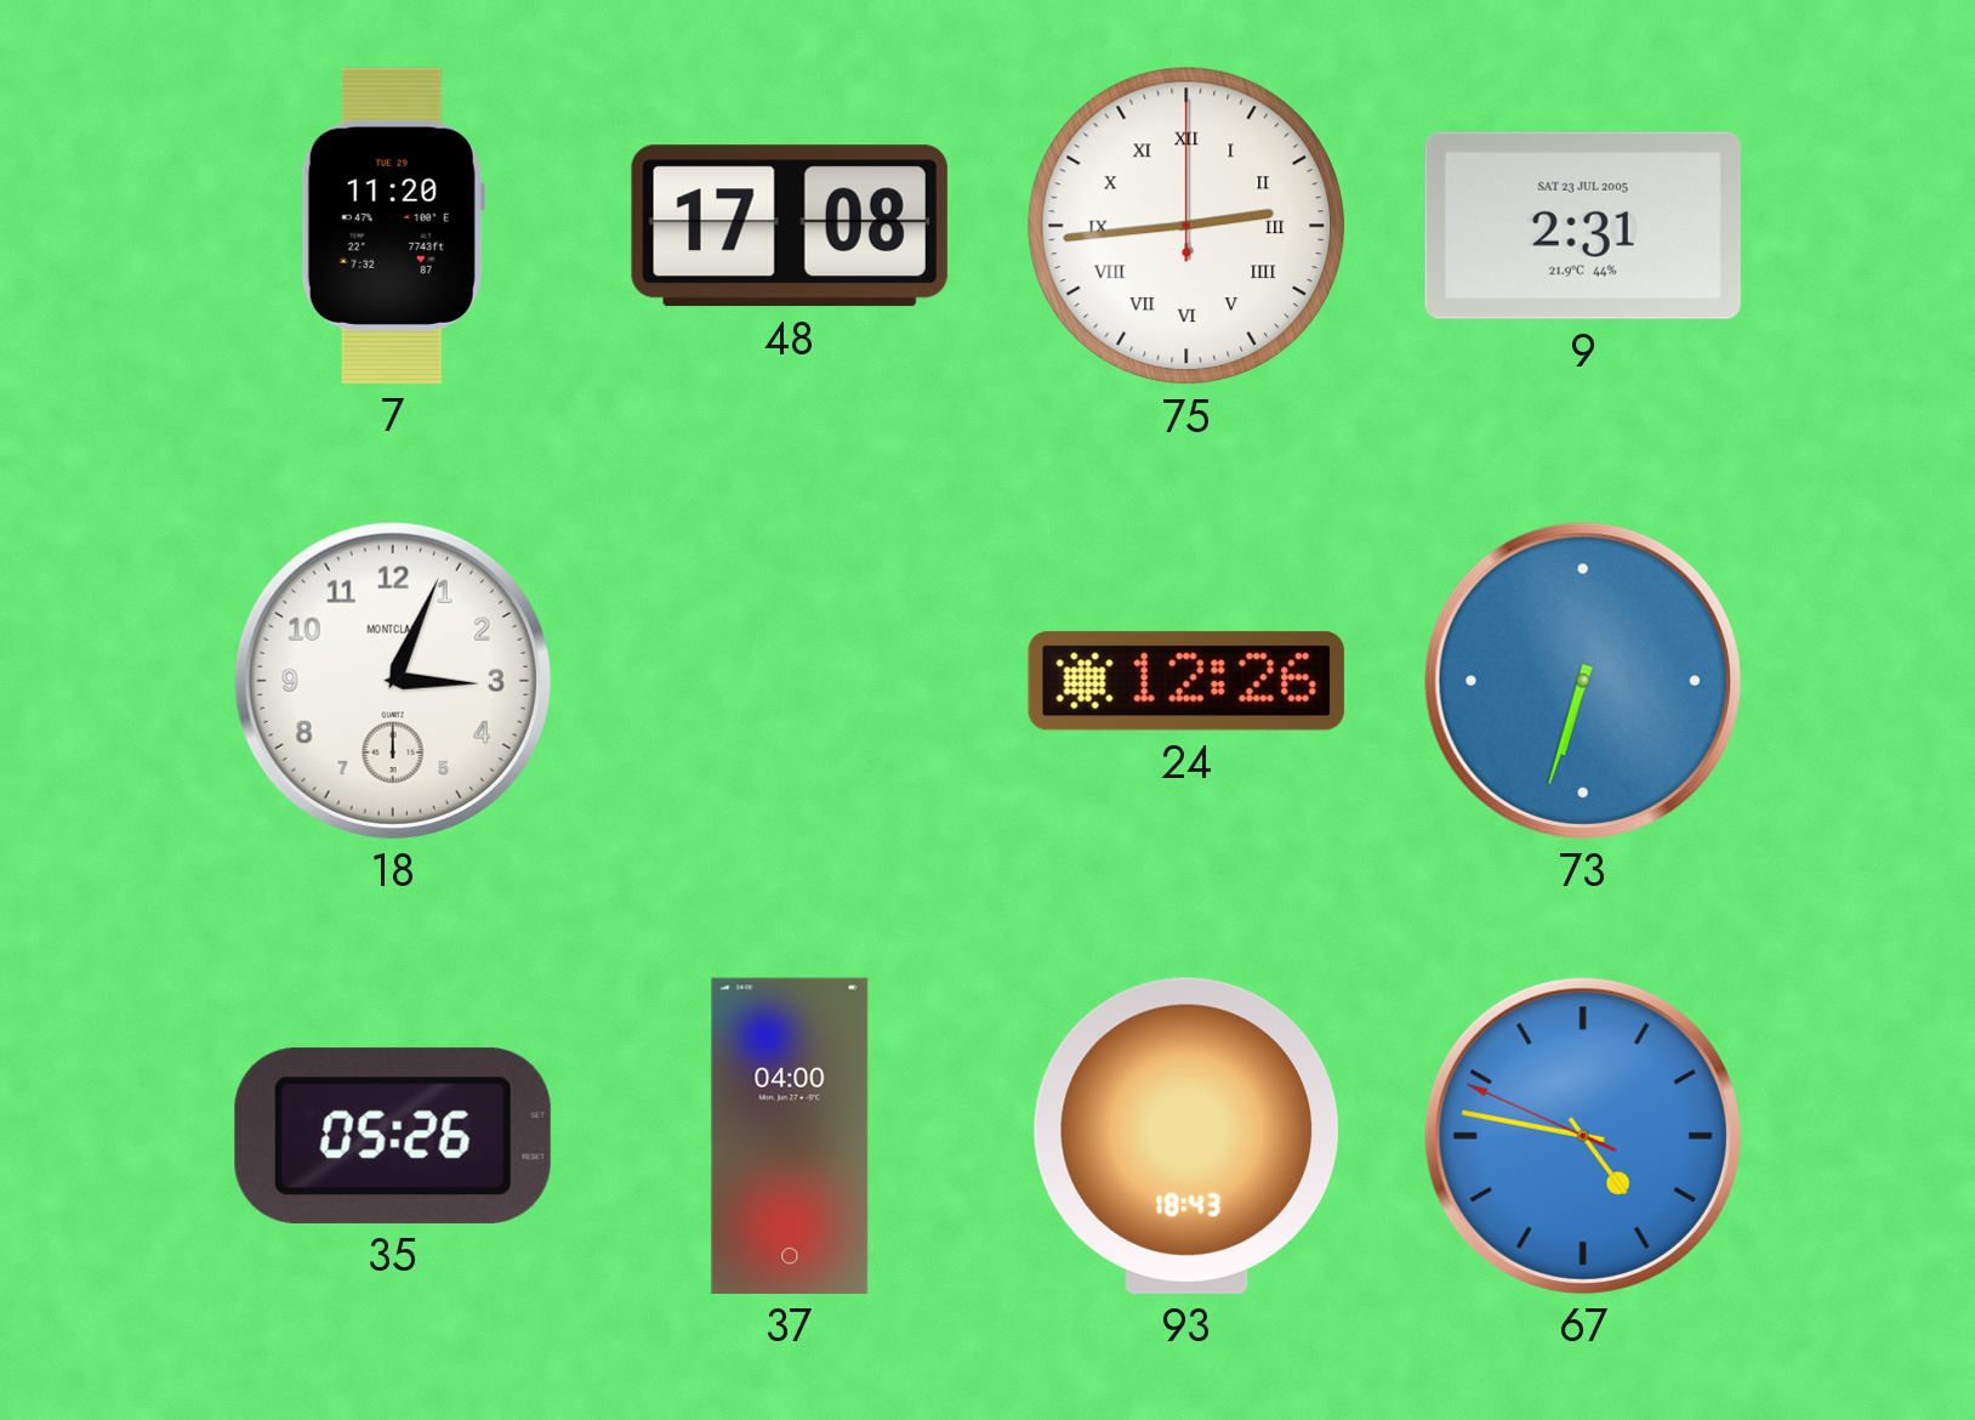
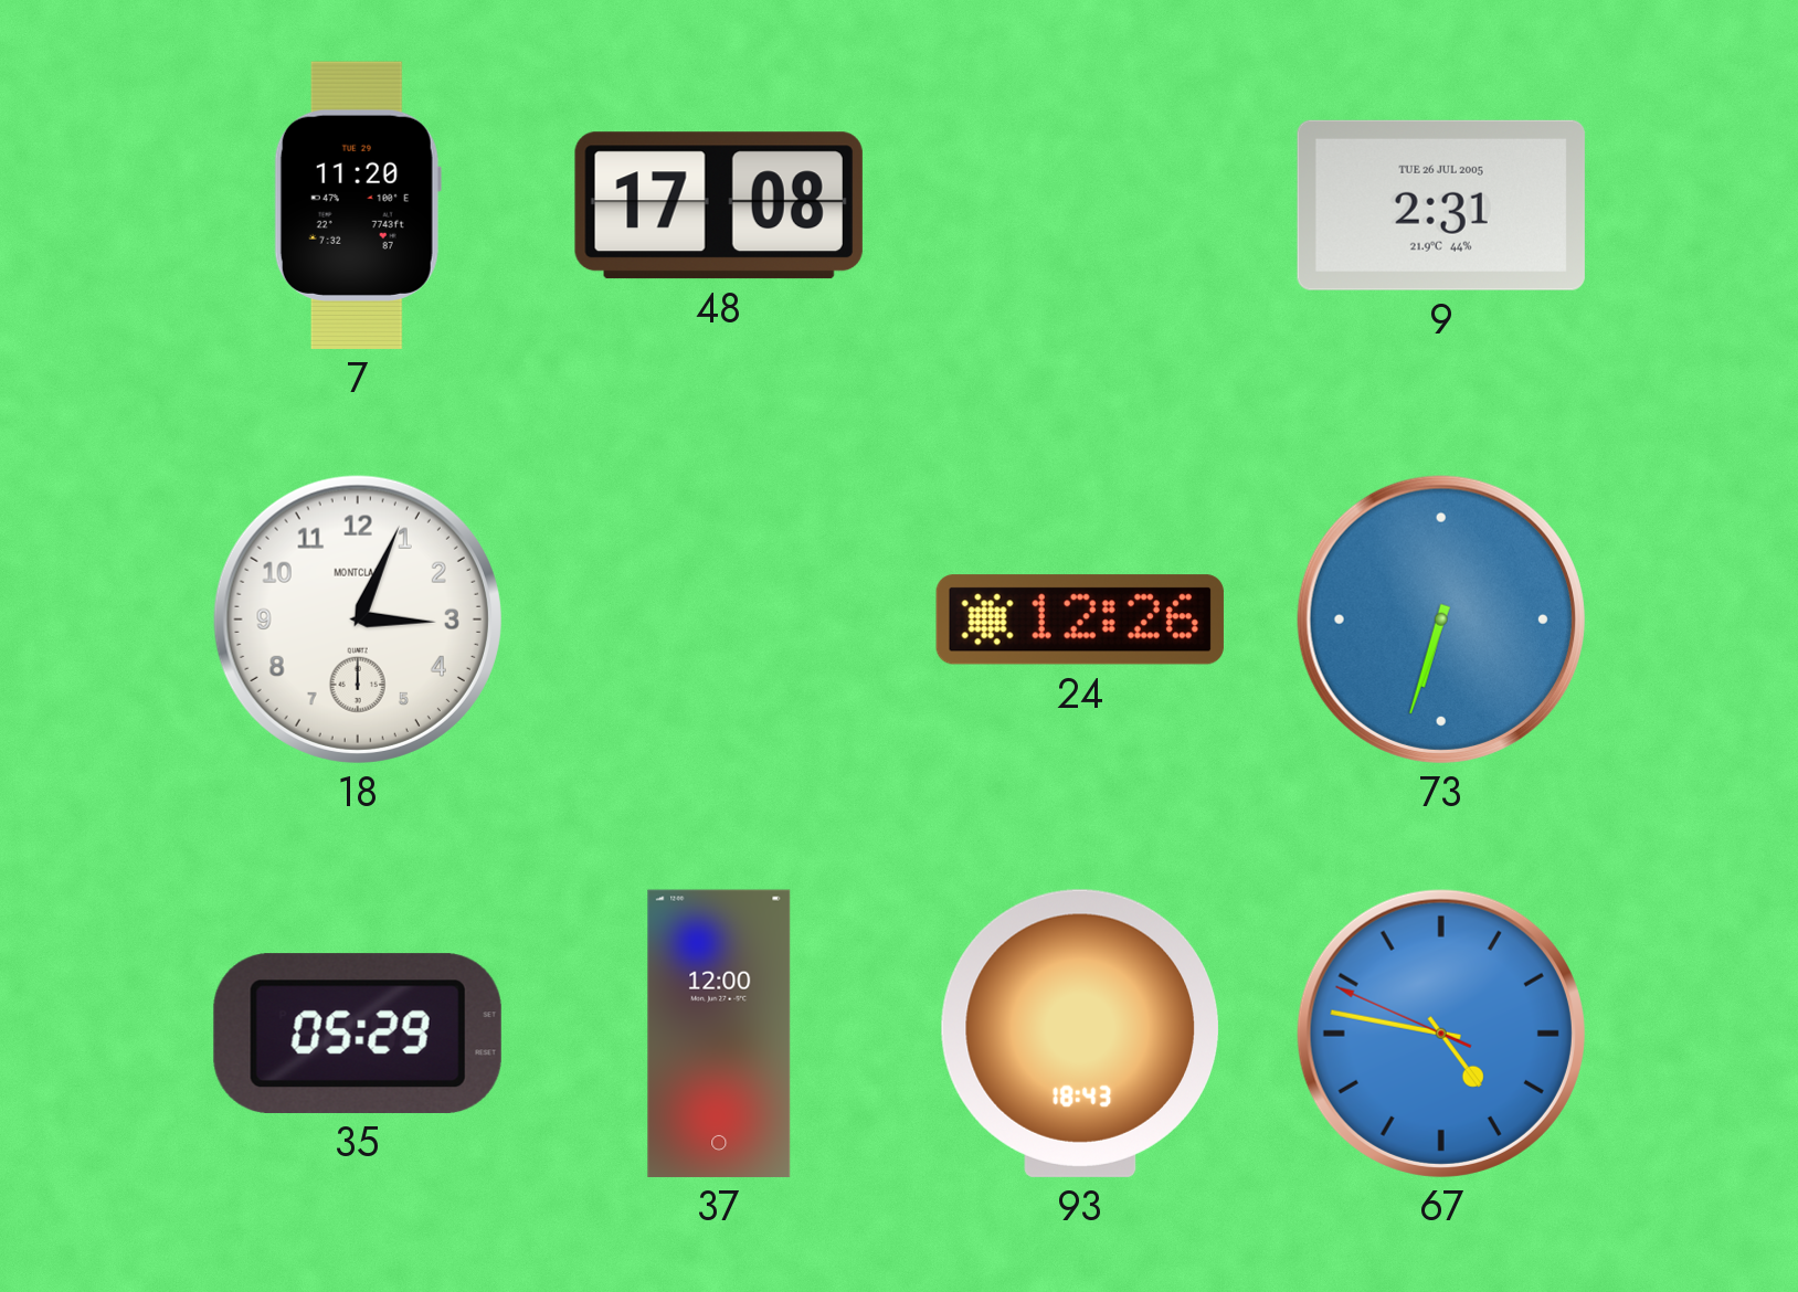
75: 2:44 -> none (1186, 226)
9 date: SAT 23 JUL 2005 -> TUE 26 JUL 2005 (1441, 205)
35: 05:26 -> 05:29 (358, 1034)
37: 04:00 -> 12:00 (719, 1034)
